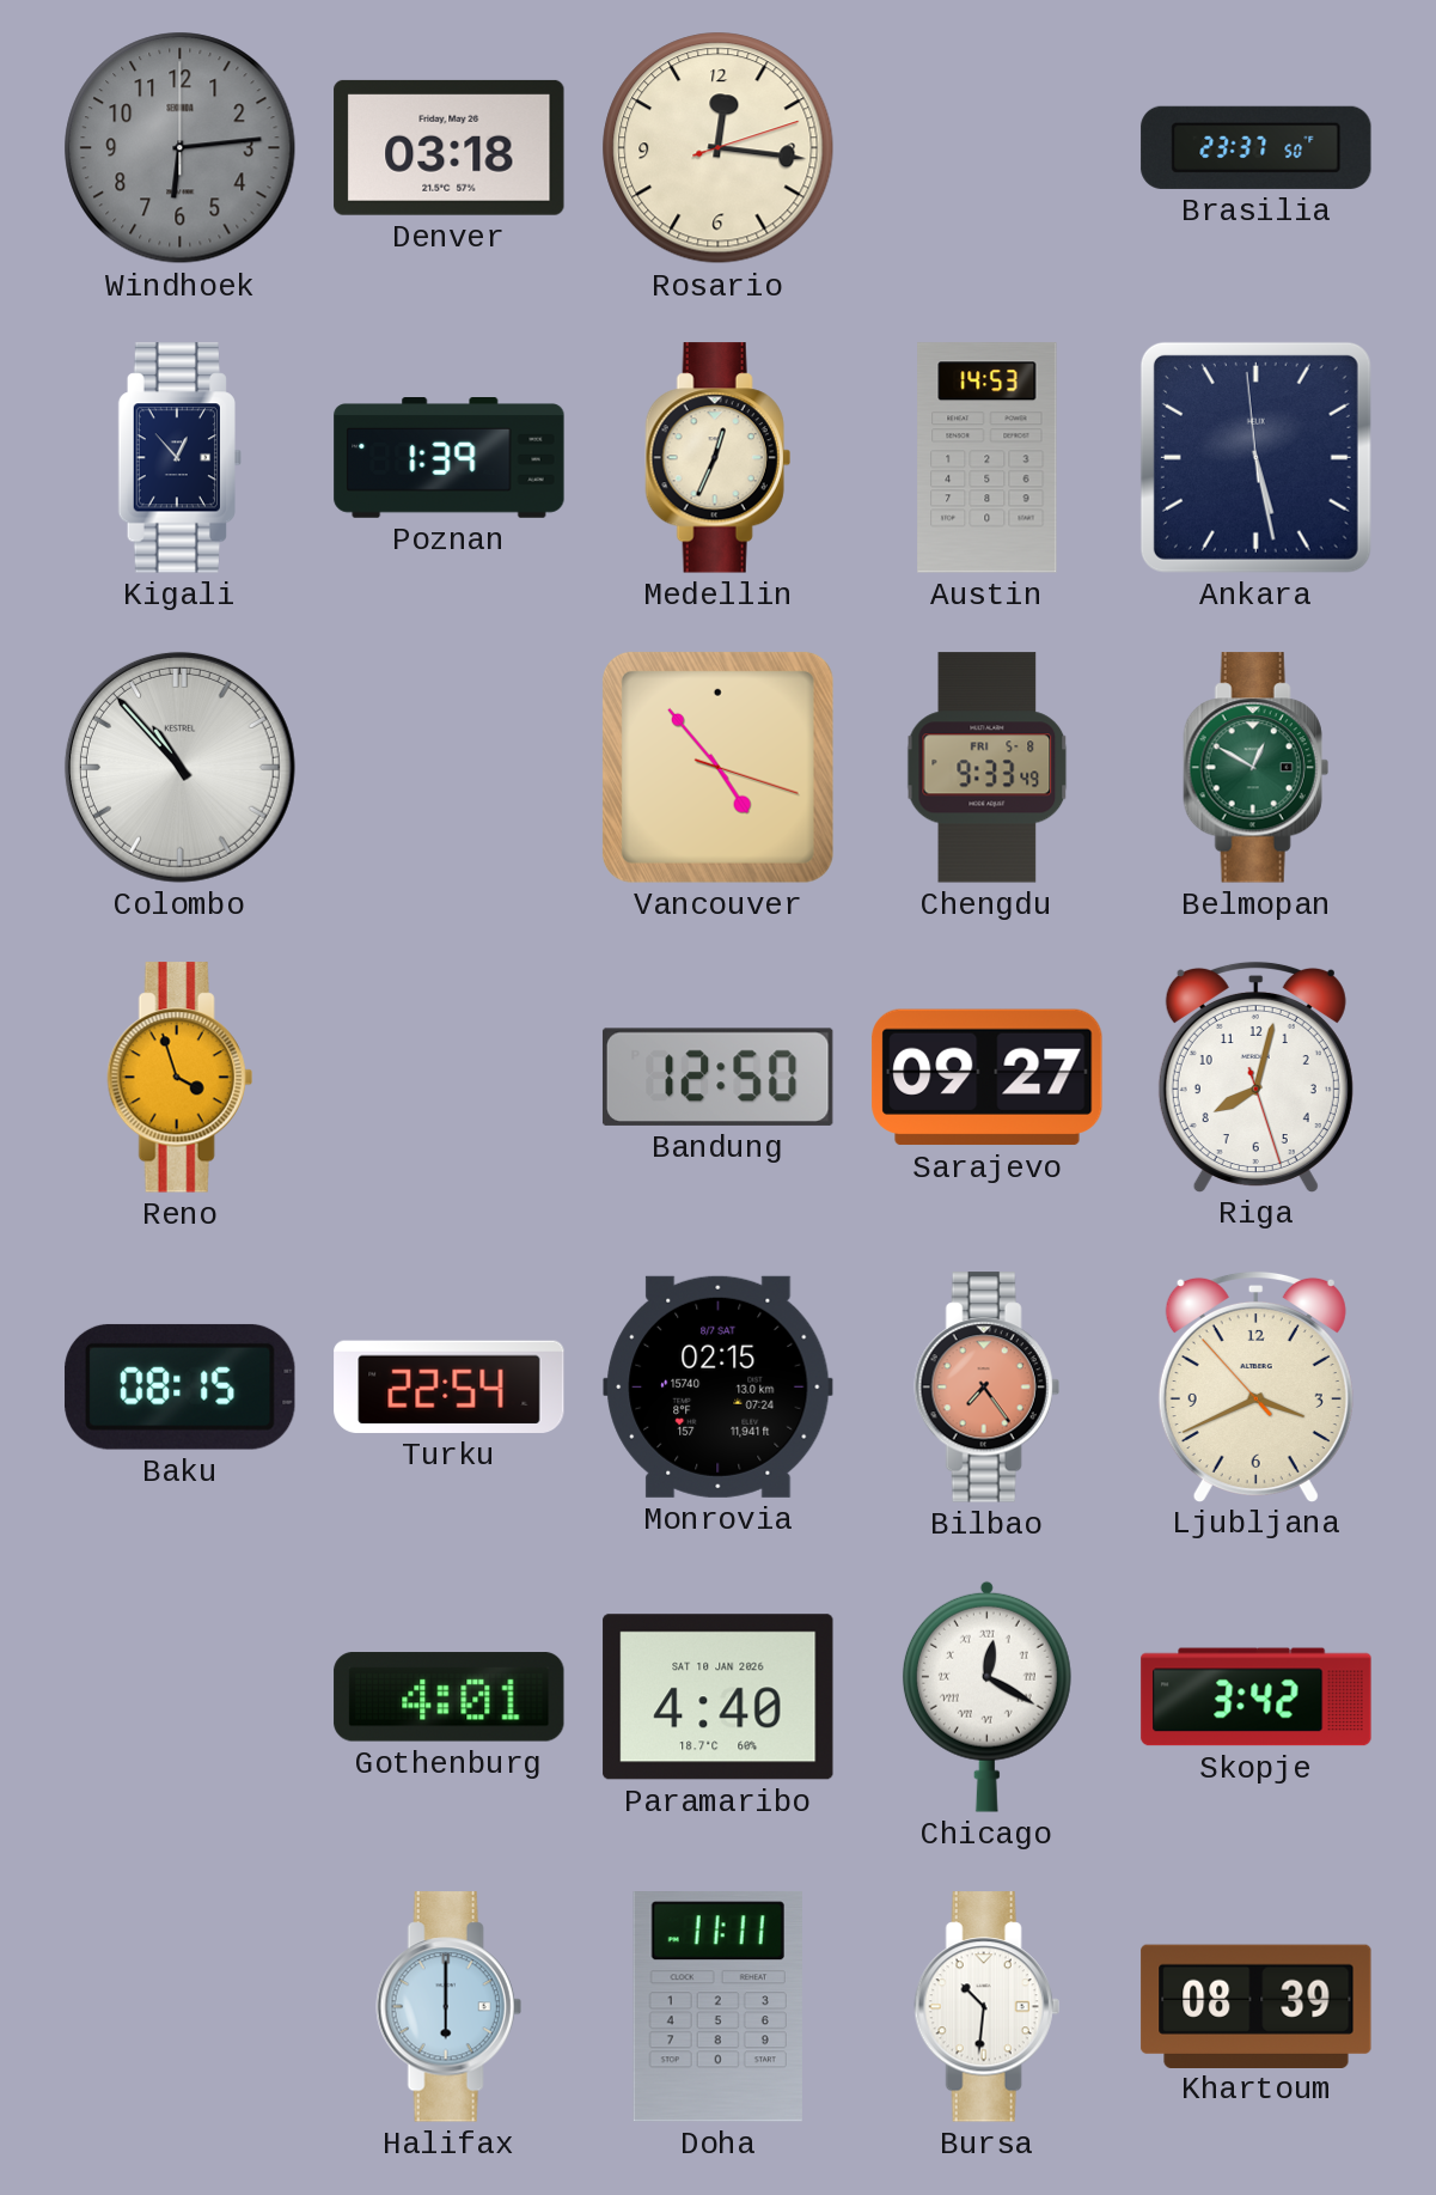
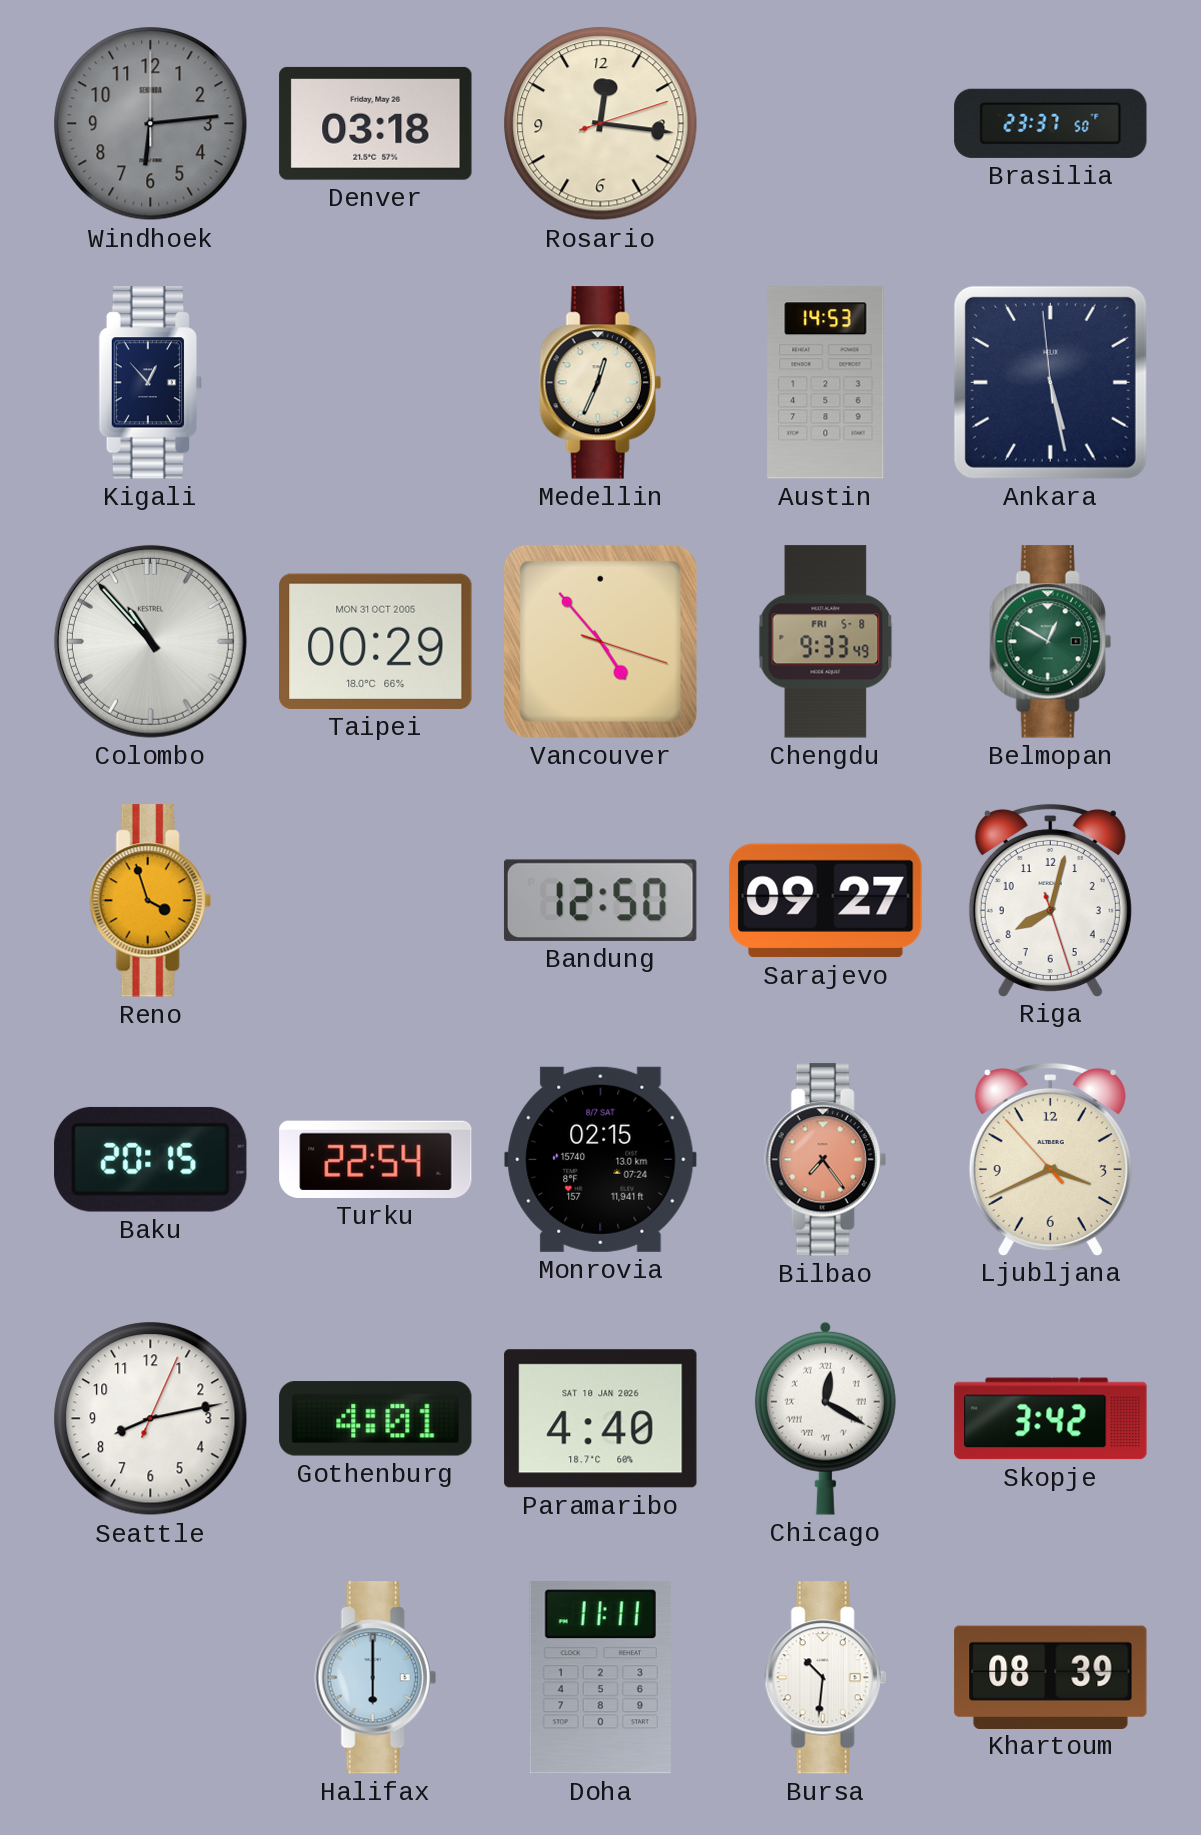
Poznan: 1:39 -> none (450, 458)
Taipei: none -> 00:29 (376, 641)
Baku: 08:15 -> 20:15 (151, 1159)
Seattle: none -> 8:13 (151, 1419)
